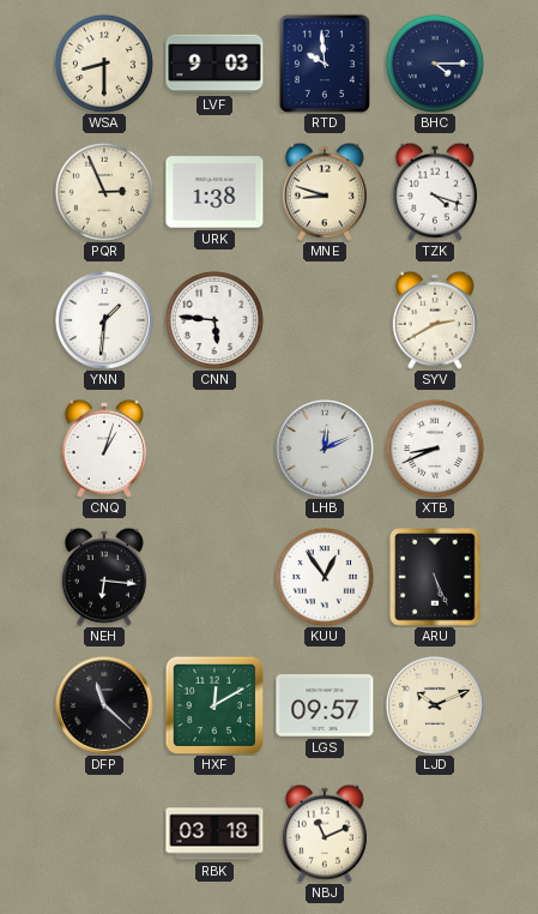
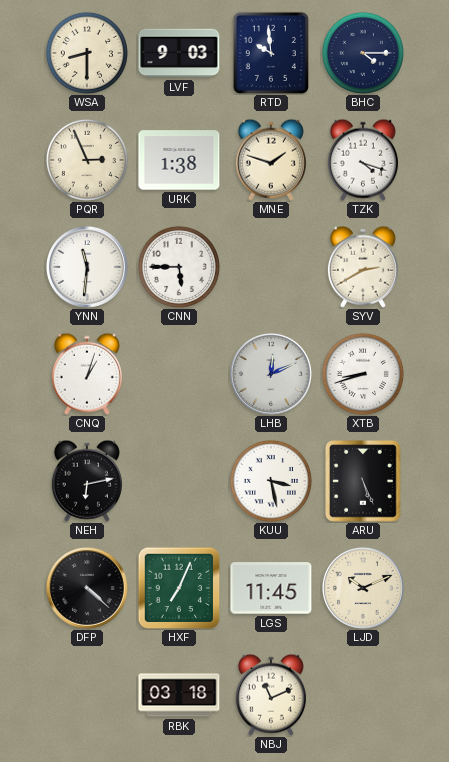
MNE: 8:48 -> 1:48 (271, 160)
YNN: 1:31 -> 11:31 (87, 267)
CNN: 5:46 -> 5:45 (179, 267)
XTB: 8:41 -> 8:42 (363, 374)
NEH: 6:16 -> 6:13 (87, 481)
KUU: 12:54 -> 3:28 (271, 481)
DFP: 11:22 -> 4:22 (87, 588)
HXF: 12:10 -> 7:04 (179, 588)
LGS: 09:57 -> 11:45 (271, 588)
